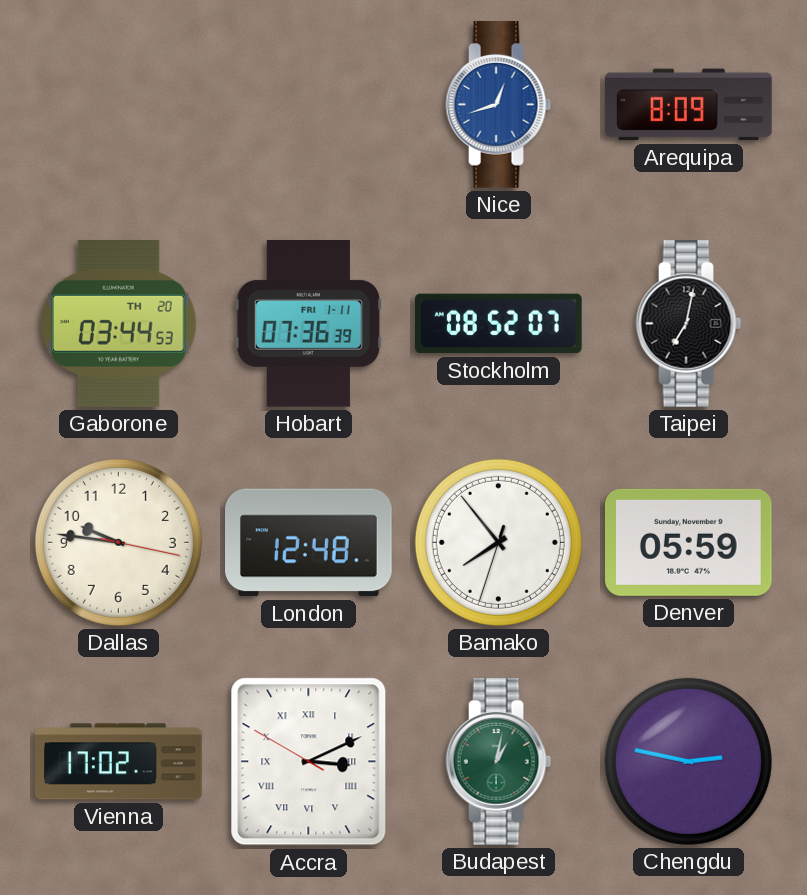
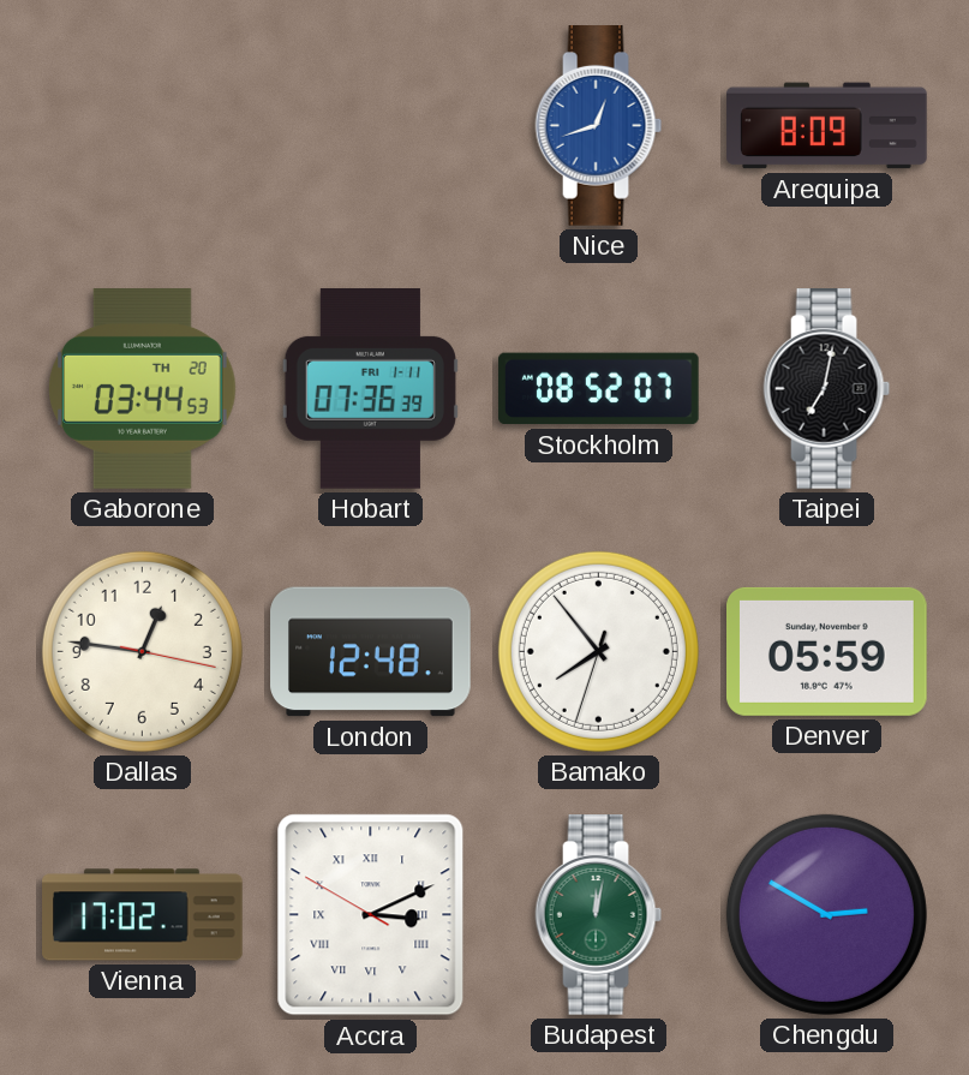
Dallas: 9:46 -> 12:46 (142, 651)
Budapest: 1:02 -> 12:02 (599, 915)
Chengdu: 2:47 -> 2:50 (826, 914)
